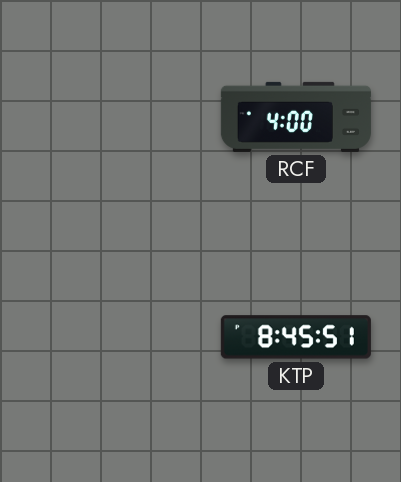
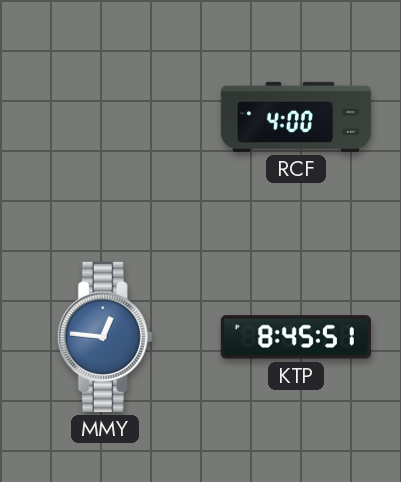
MMY: none -> 12:46 (105, 337)
